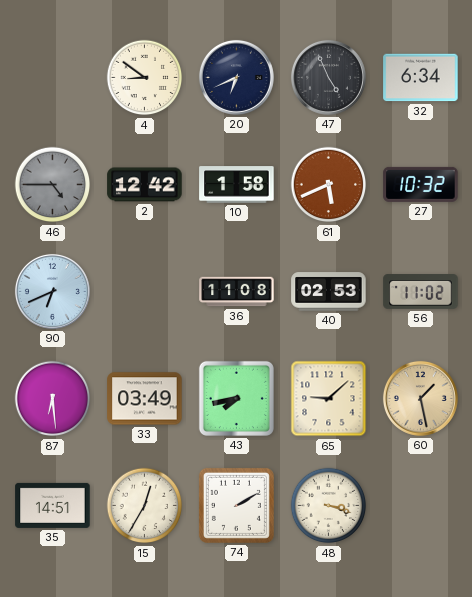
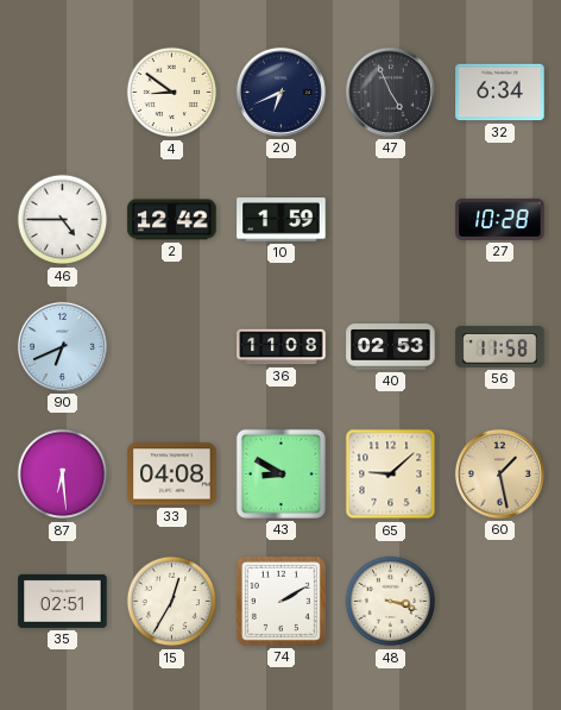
46 dial: grey -> white (63, 220)
10: 1:58 -> 1:59 (282, 220)
61: 5:41 -> none (329, 185)
27: 10:32 -> 10:28 (500, 219)
56: 11:02 -> 11:58 (500, 347)
33: 03:49 -> 04:08 (172, 475)
43: 7:43 -> 8:50 (280, 473)
35: 14:51 -> 02:51 (63, 601)
